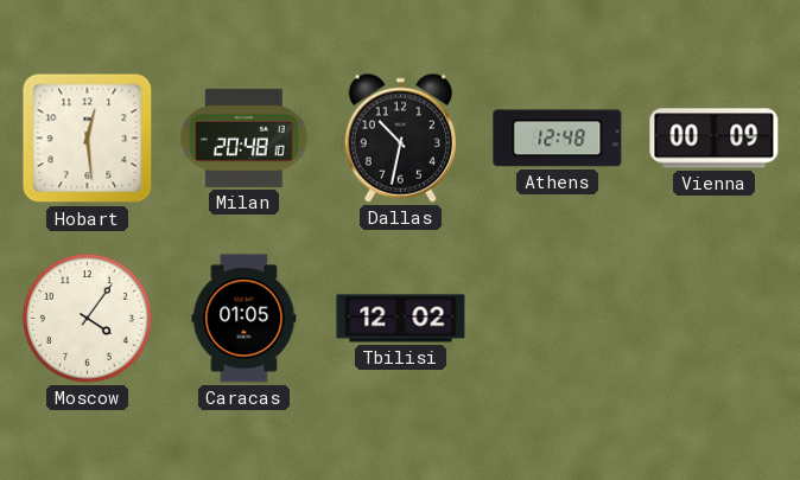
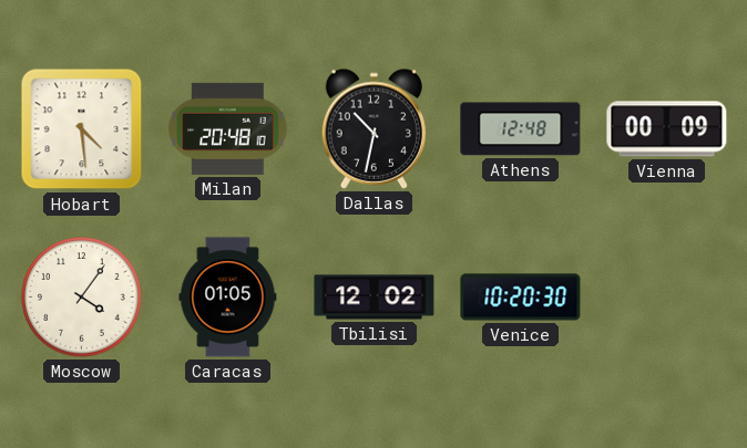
Hobart: 12:29 -> 4:29 (82, 129)
Venice: none -> 10:20 (521, 298)
